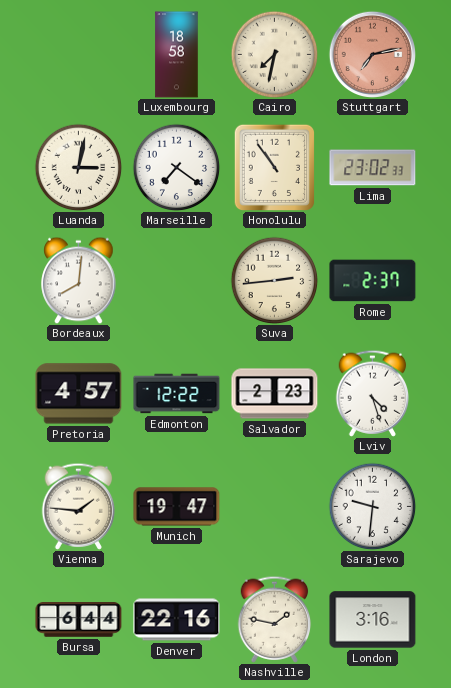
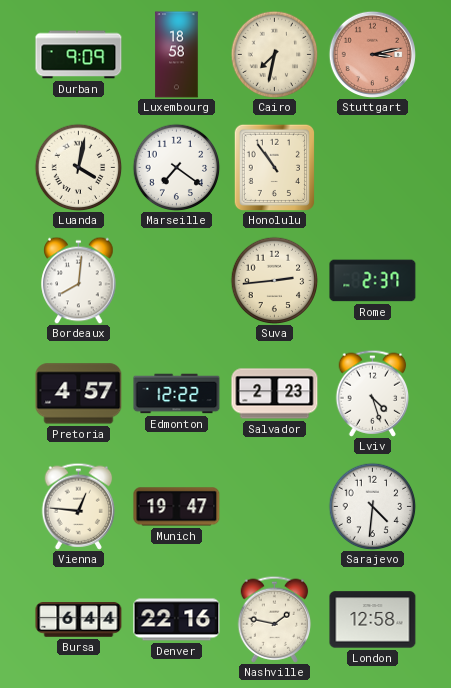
Durban: none -> 9:09 (79, 55)
Stuttgart: 7:13 -> 3:13 (372, 54)
Luanda: 3:02 -> 4:02 (78, 167)
Lima: 23:02 -> none (373, 168)
Vienna: 1:46 -> 12:46 (79, 506)
Sarajevo: 9:31 -> 4:31 (372, 506)
London: 3:16 -> 12:58 (373, 620)
